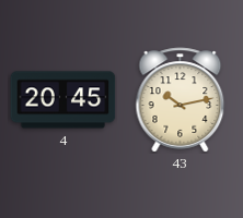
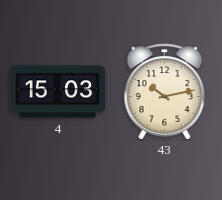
4: 20:45 -> 15:03 (58, 92)
